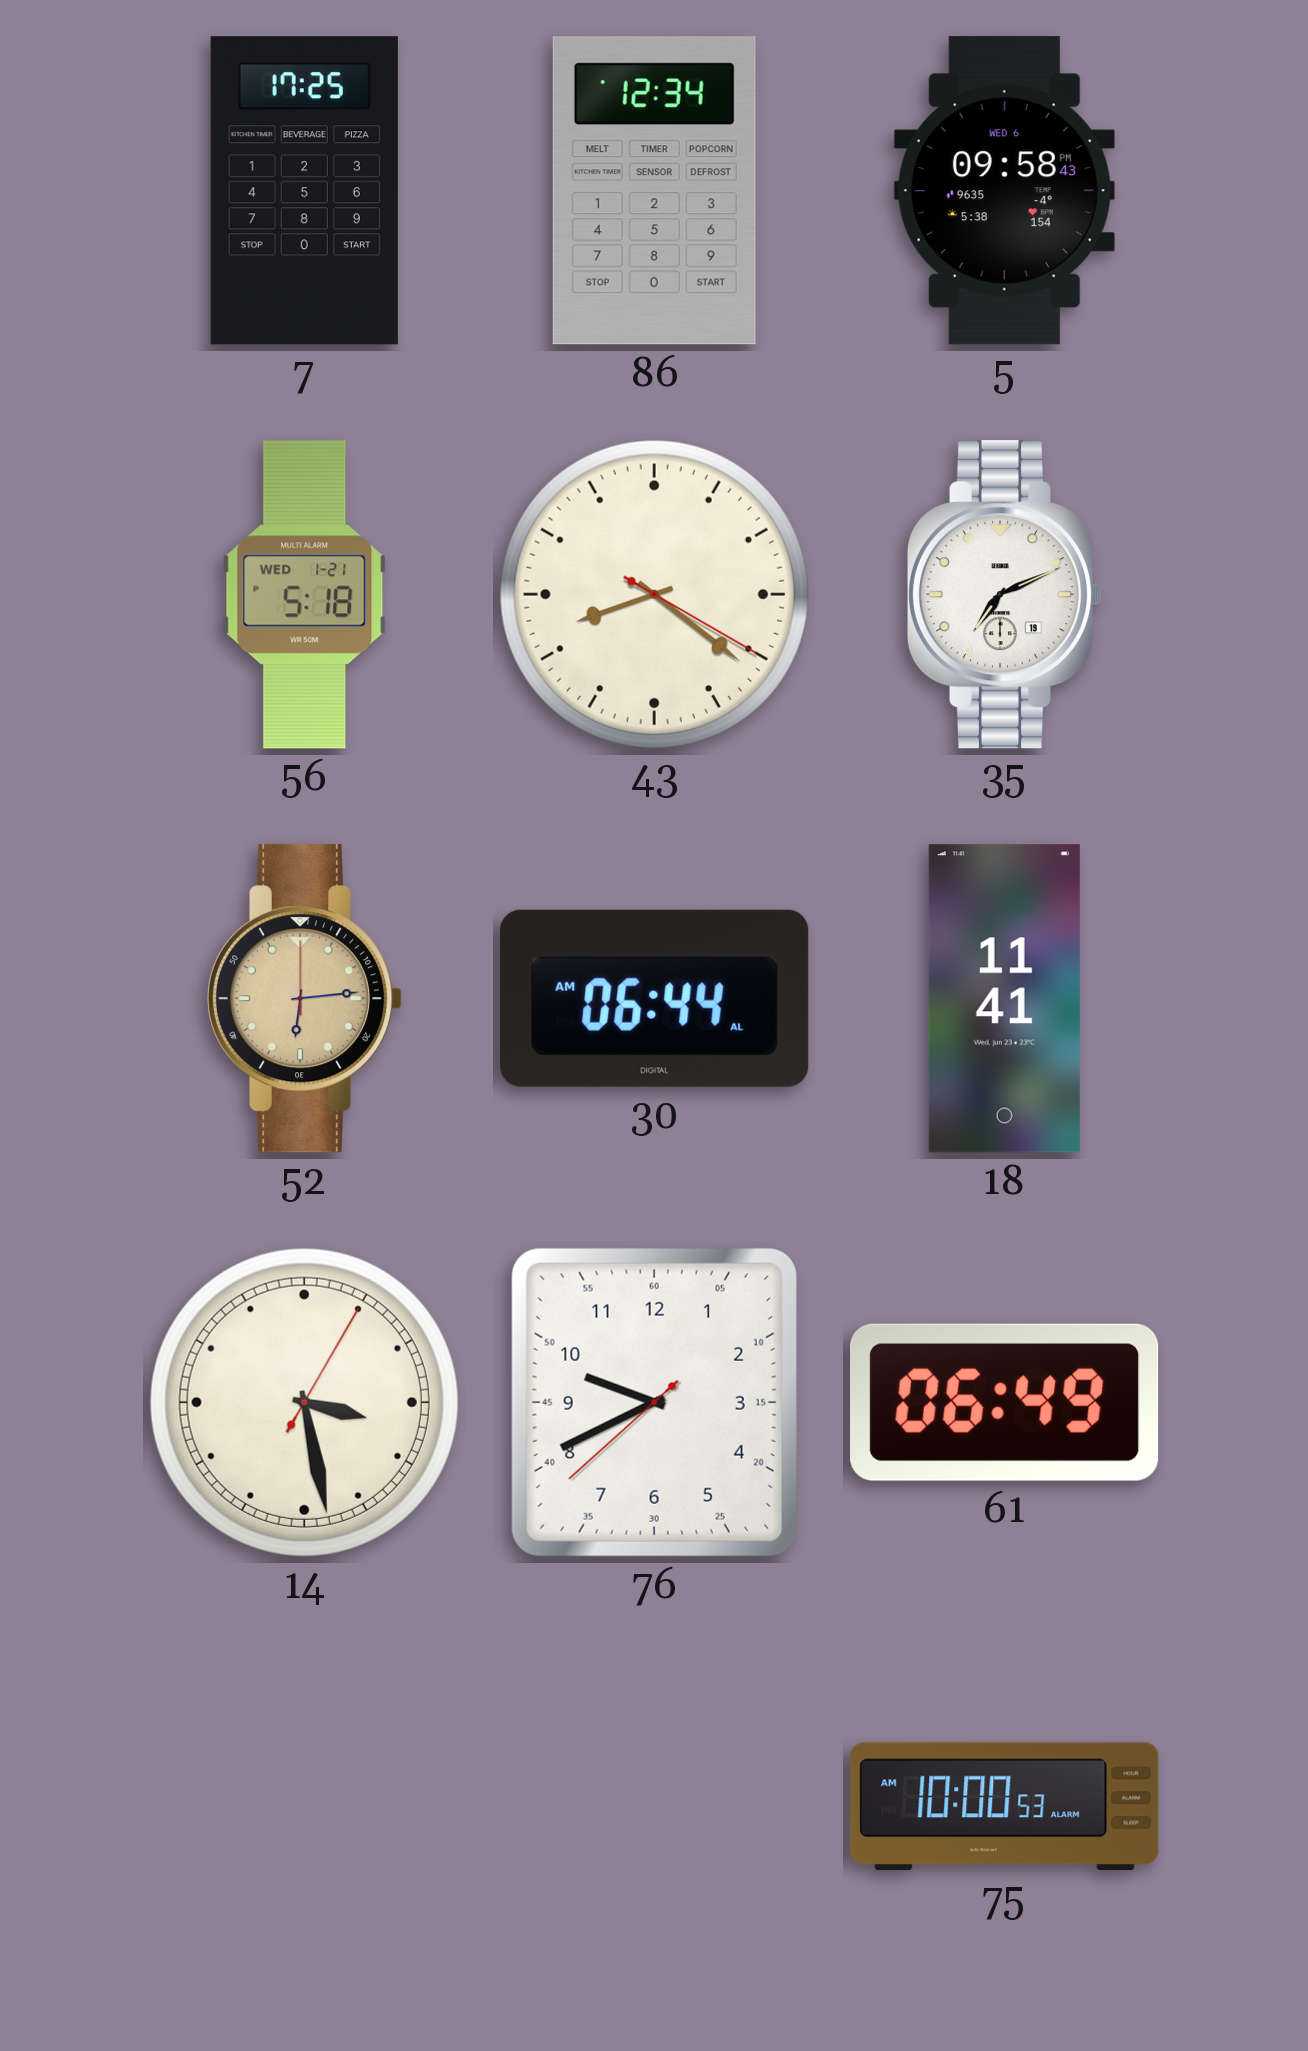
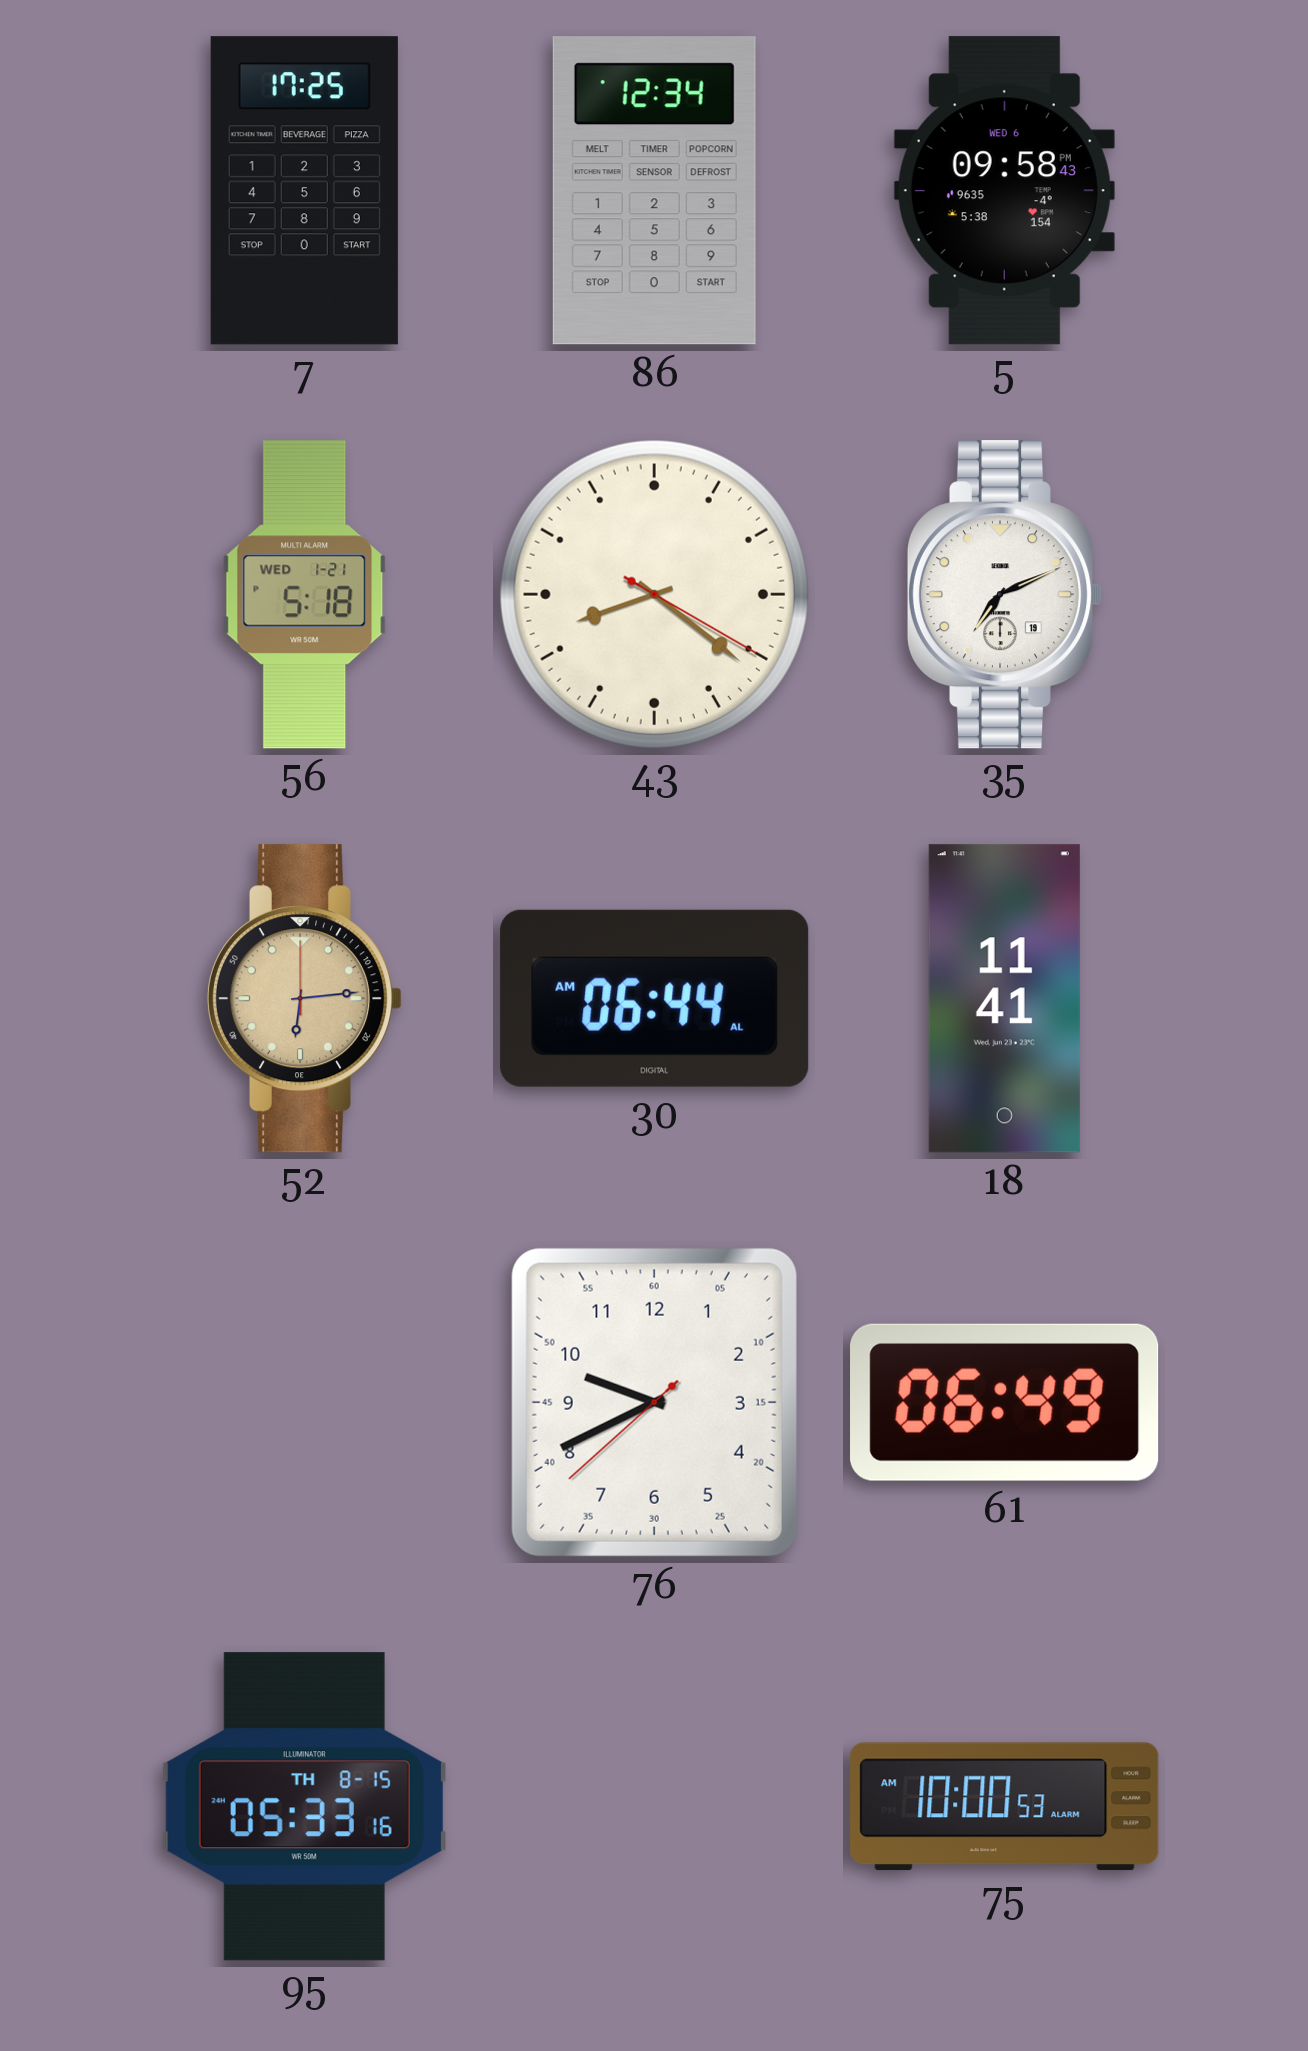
14: 3:28 -> none (304, 1402)
95: none -> 05:33 (304, 1807)
